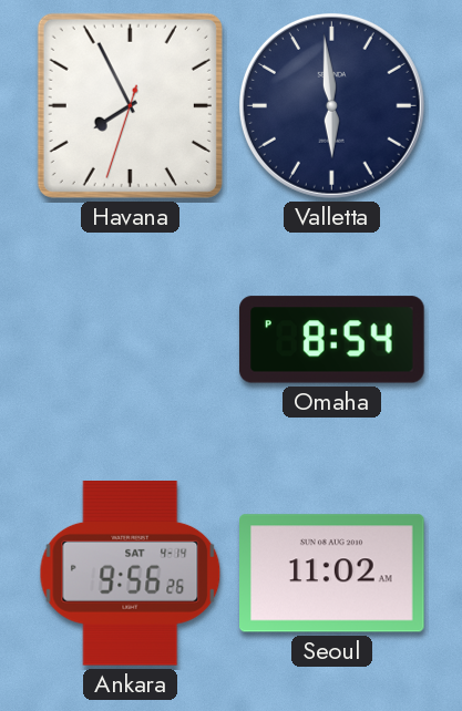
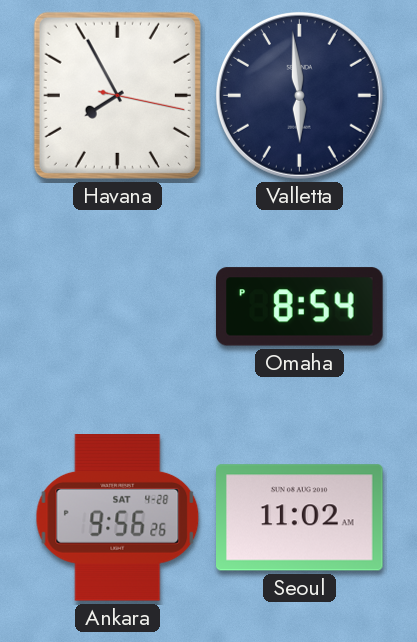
Havana: 7:55:33 -> 7:55:17 (117, 95)
Ankara date: SAT 4-14 -> SAT 4-28 (118, 518)
